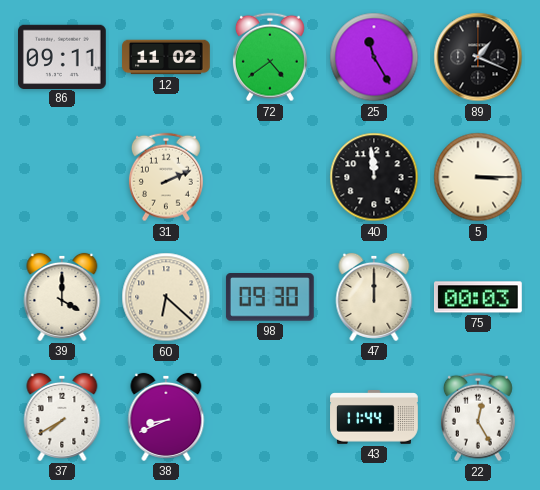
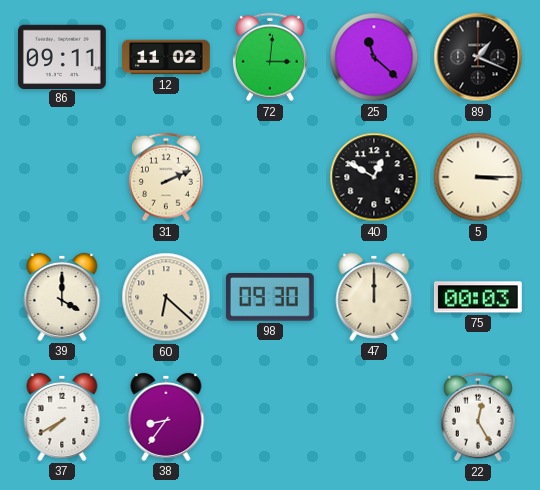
72: 4:39 -> 3:01 (270, 57)
25: 11:25 -> 11:22 (374, 57)
40: 11:59 -> 12:50 (374, 177)
38: 8:41 -> 8:36 (166, 417)
43: 11:44 -> none (374, 418)
